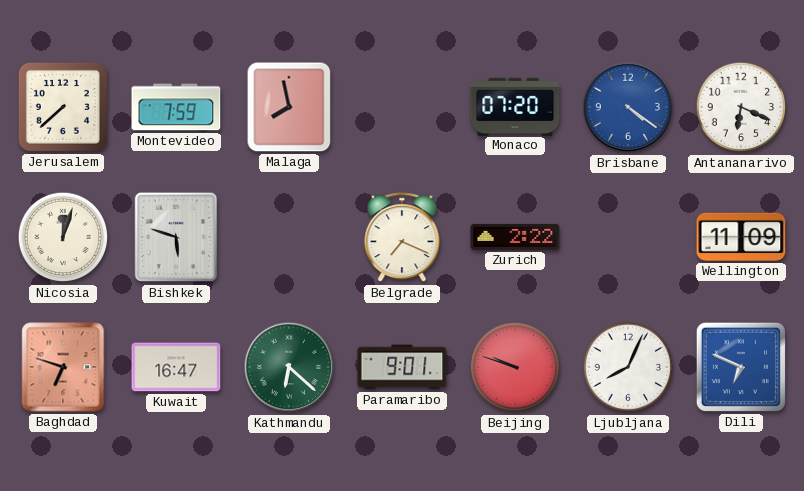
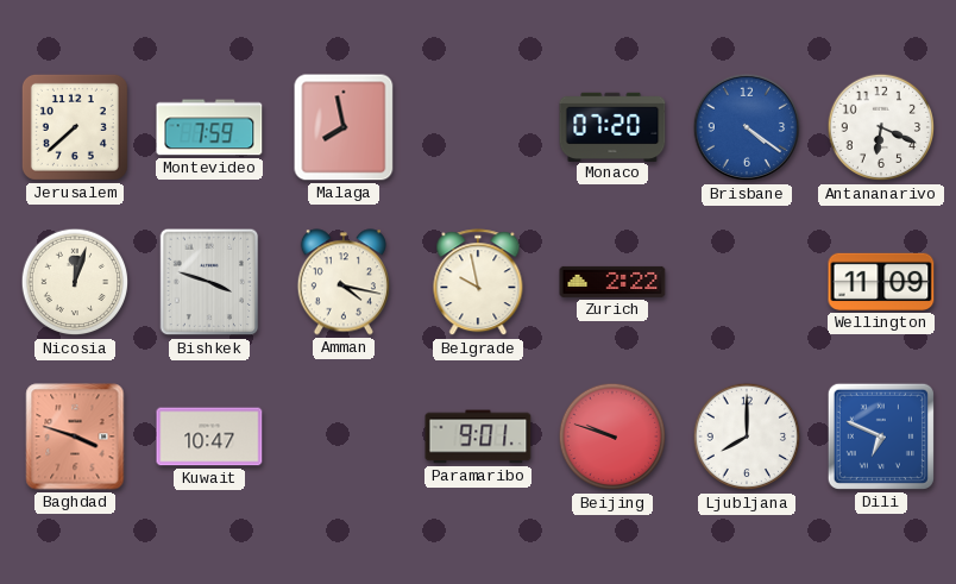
Bishkek: 5:48 -> 3:48 (209, 282)
Amman: none -> 4:17 (344, 282)
Belgrade: 7:19 -> 9:58 (478, 283)
Baghdad: 6:48 -> 3:48 (75, 437)
Kuwait: 16:47 -> 10:47 (209, 437)
Kathmandu: 6:22 -> none (289, 367)
Ljubljana: 8:04 -> 8:00 (747, 437)
